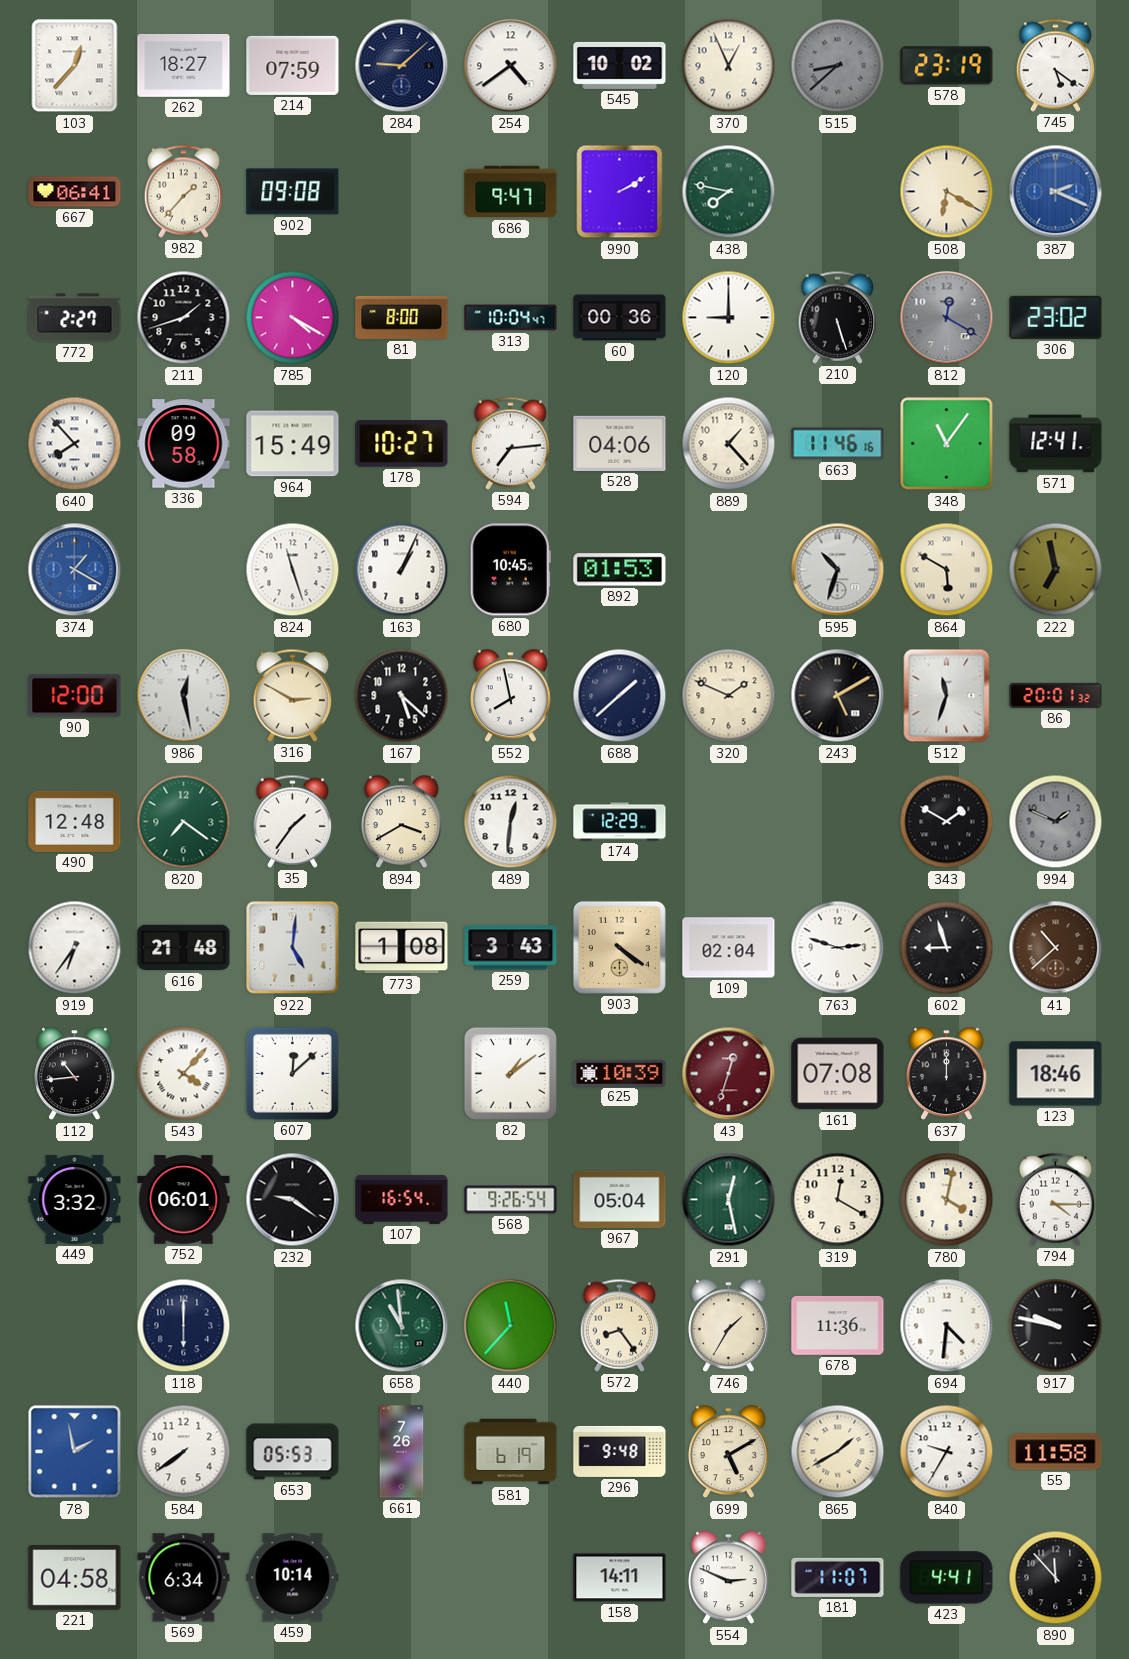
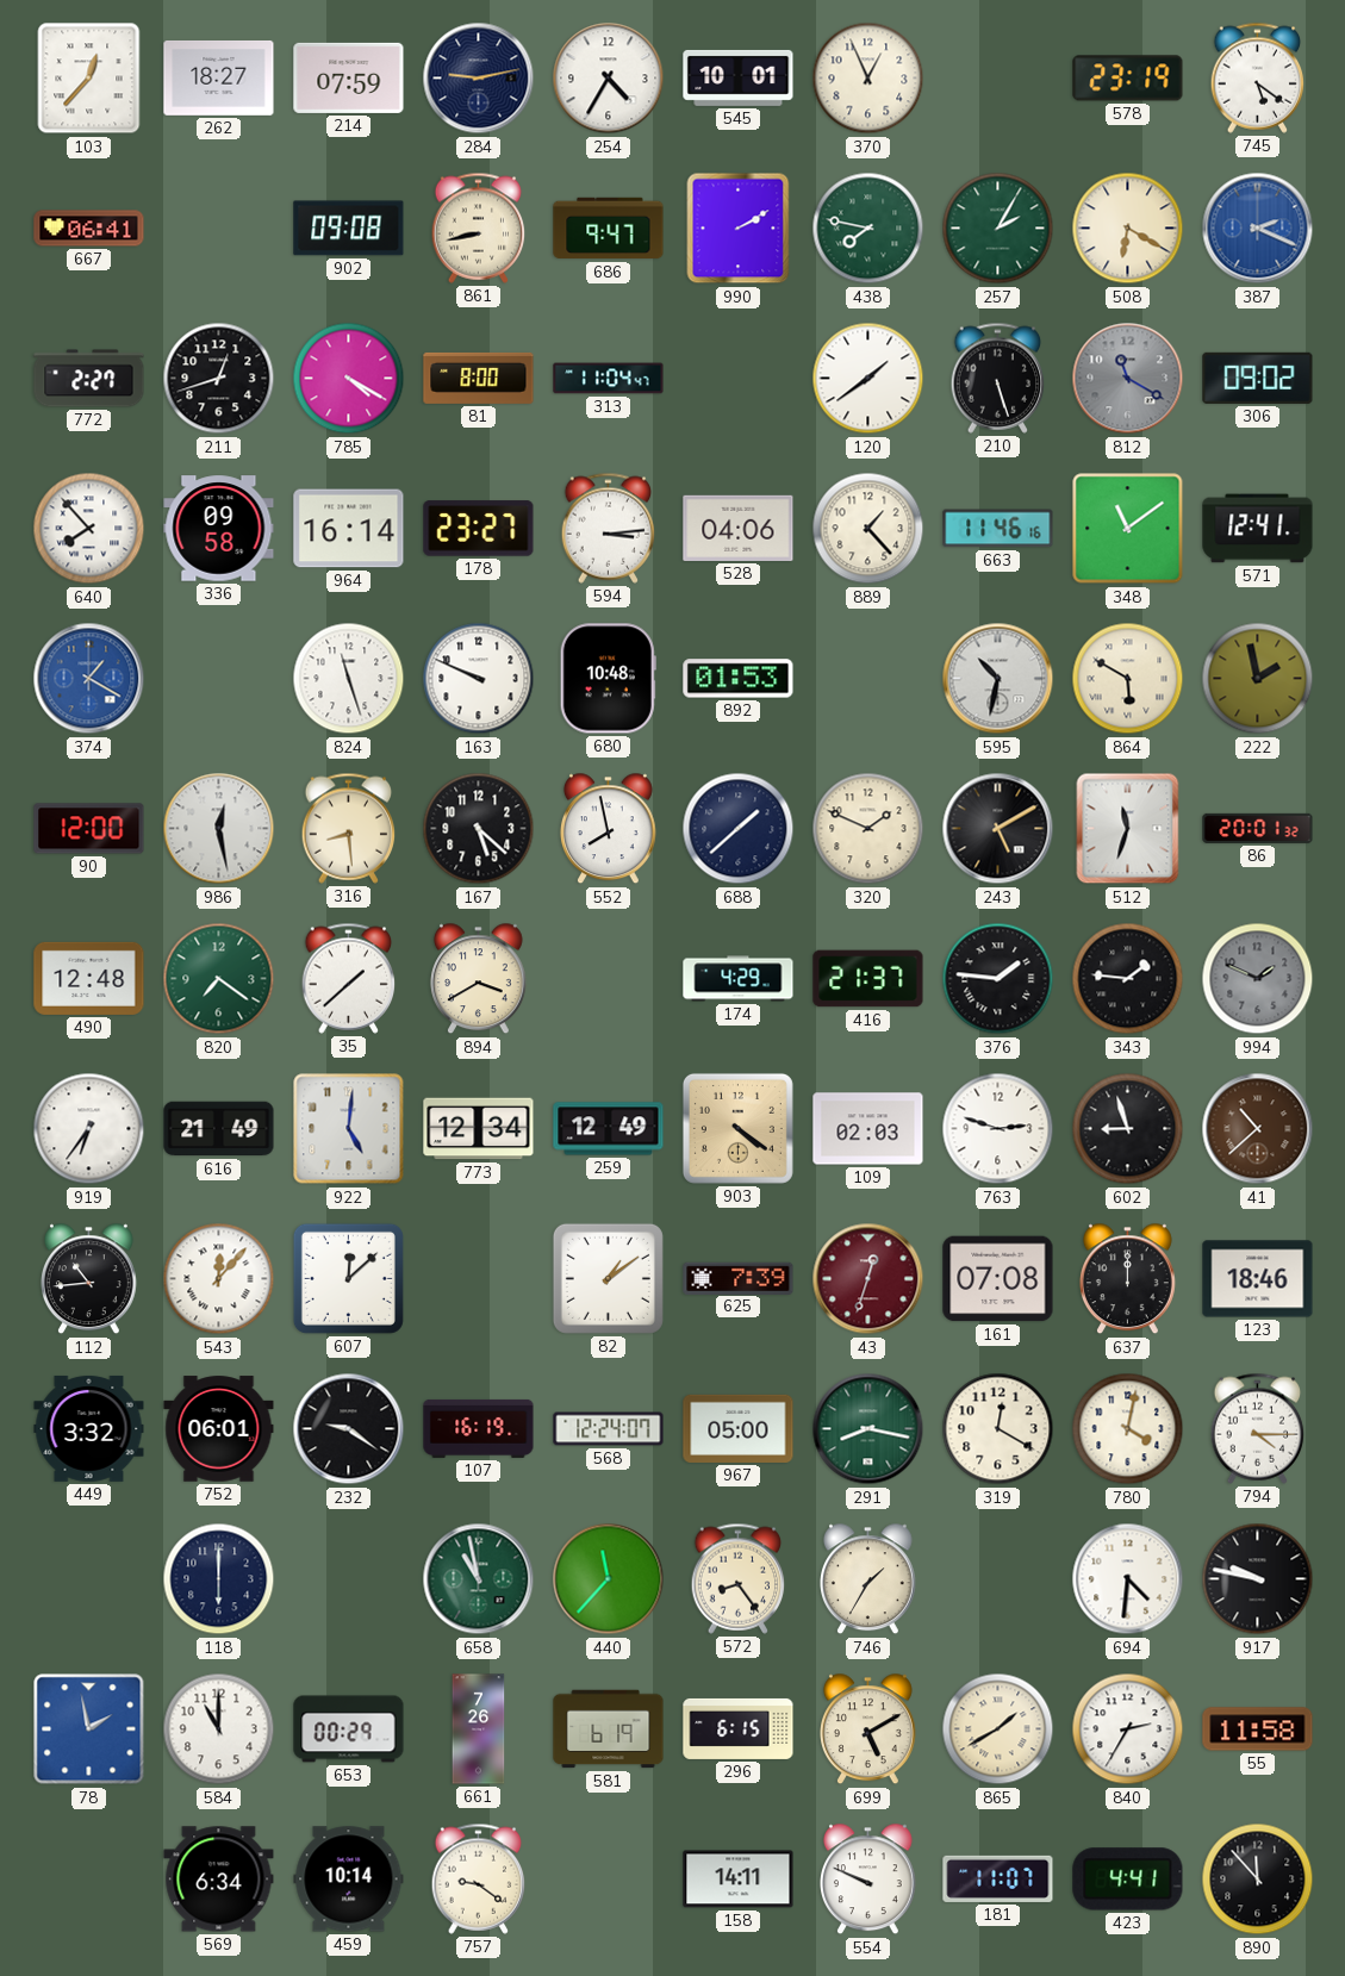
284: 9:08 -> 9:13 (479, 79)
254: 4:39 -> 4:35 (609, 79)
545: 10:02 -> 10:01 (739, 77)
515: 8:38 -> none (838, 66)
982: 1:37 -> none (184, 191)
861: none -> 8:43 (479, 227)
257: none -> 2:05 (998, 229)
211: 1:42 -> 12:42 (219, 379)
313: 10:04 -> 11:04 (609, 379)
60: 00:36 -> none (620, 318)
120: 9:00 -> 1:39 (868, 379)
812: 12:20 -> 11:20 (1128, 379)
306: 23:02 -> 09:02 (1258, 378)
964: 15:49 -> 16:14 (349, 529)
178: 10:27 -> 23:27 (479, 529)
594: 7:14 -> 3:14 (609, 528)
348: 11:06 -> 11:09 (1128, 529)
163: 1:04 -> 9:49 (479, 679)
680: 10:45 -> 10:48 (608, 679)
595: 10:33 -> 10:32 (998, 679)
222: 6:58 -> 1:58 (1258, 679)
316: 2:50 -> 8:29 (349, 828)
35: 1:36 -> 1:38 (349, 978)
489: 12:31 -> none (511, 822)
174: 12:29 -> 4:29 (739, 979)
416: none -> 21:37 (868, 979)
376: none -> 1:46 (998, 979)
343: 1:50 -> 1:46 (1128, 979)
616: 21:48 -> 21:49 (219, 1129)
773: 1:08 -> 12:34 (479, 1129)
259: 3:43 -> 12:49 (609, 1129)
109: 02:04 -> 02:03 (868, 1129)
543: 4:07 -> 12:07 (219, 1279)
625: 10:39 -> 7:39 (739, 1278)
107: 16:54 -> 16:19 (479, 1428)
568: 9:26 -> 12:24 (609, 1429)
967: 05:04 -> 05:00 (739, 1428)
291: 12:28 -> 8:17 (868, 1429)
658: 10:59 -> 10:58 (479, 1579)
678: 11:36 -> none (838, 1325)
584: 7:39 -> 11:00 (219, 1729)
653: 05:53 -> 00:29 (349, 1729)
296: 9:48 -> 6:15 (739, 1728)
840: 9:35 -> 2:35 (1128, 1729)
221: 04:58 -> none (75, 1578)
757: none -> 9:21 (479, 1878)
554: 2:49 -> 9:49 (867, 1880)
